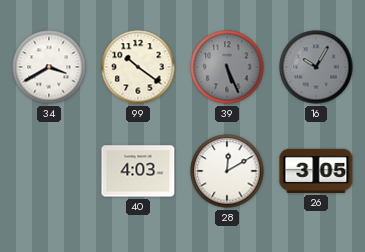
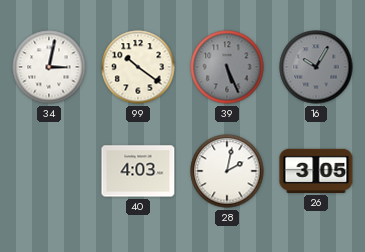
34: 3:40 -> 3:02 (49, 67)
28: 12:10 -> 2:02 (227, 171)
